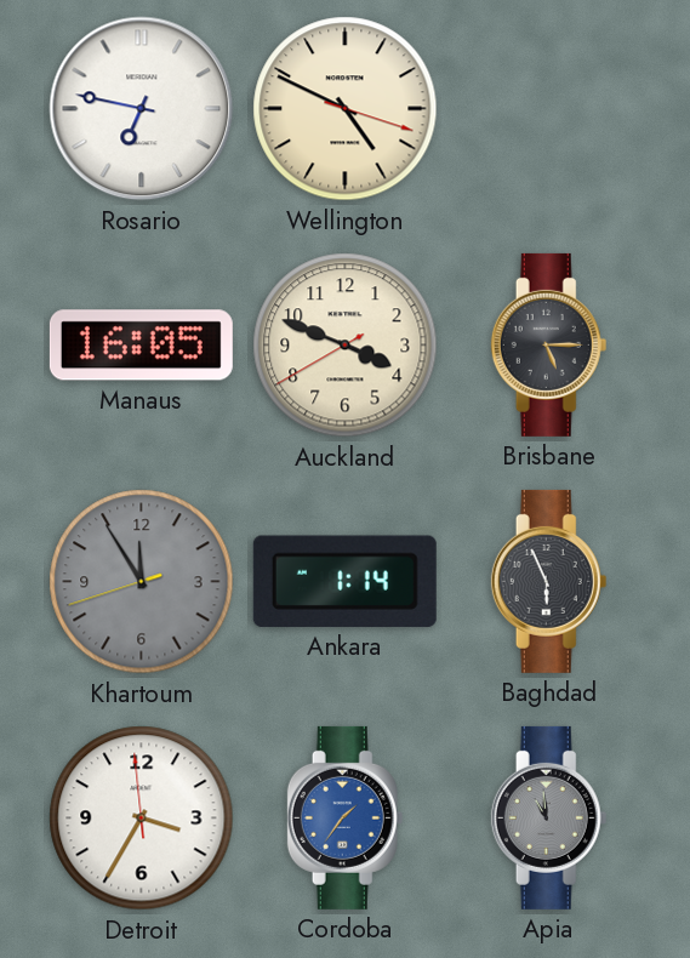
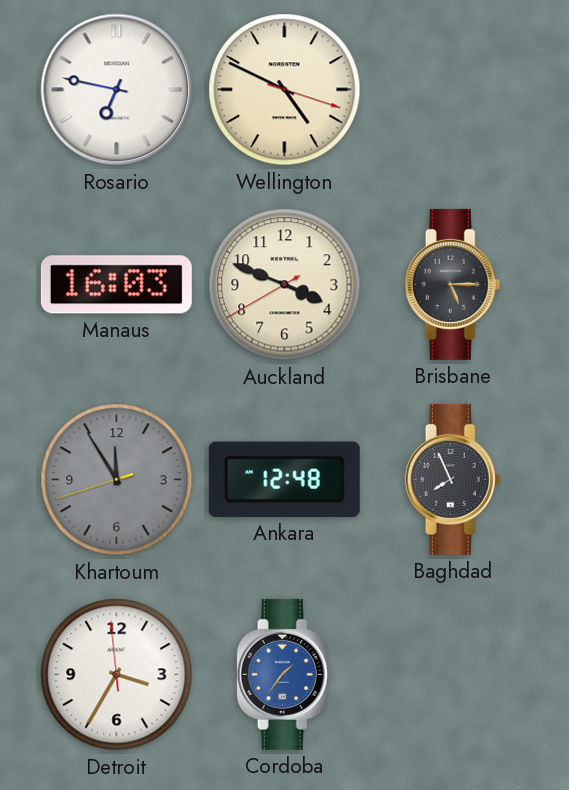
Manaus: 16:05 -> 16:03 (116, 285)
Ankara: 1:14 -> 12:48 (284, 479)
Baghdad: 5:56 -> 7:56 (453, 479)
Apia: 10:59 -> none (549, 817)
